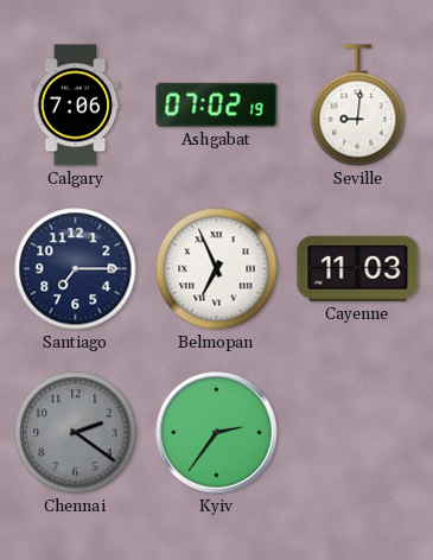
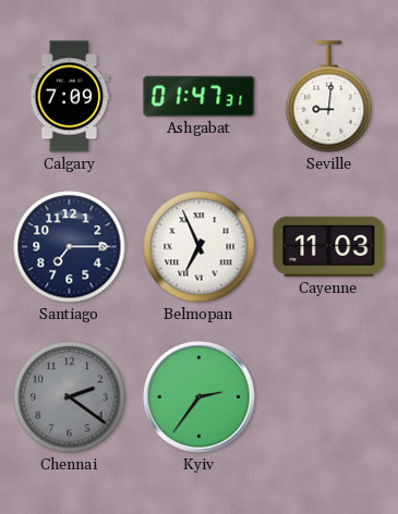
Calgary: 7:06 -> 7:09 (70, 97)
Ashgabat: 07:02 -> 01:47 (200, 96)
